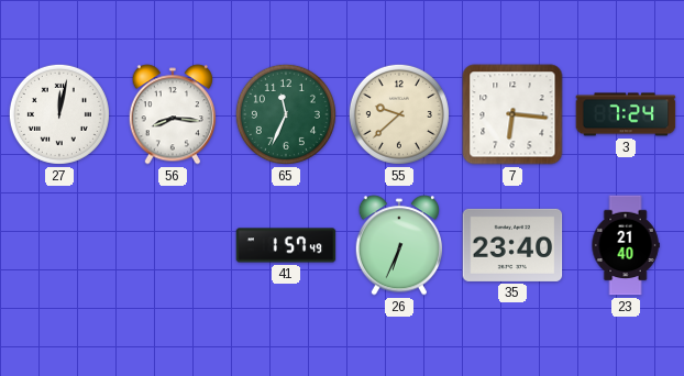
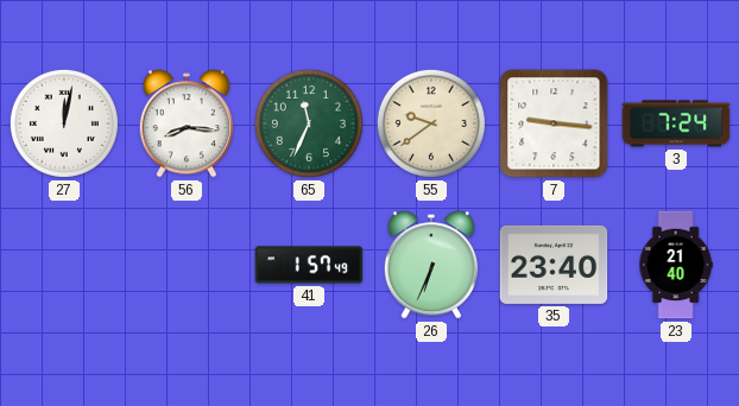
55: 9:38 -> 9:39 (431, 123)
7: 6:16 -> 9:16 (554, 123)
